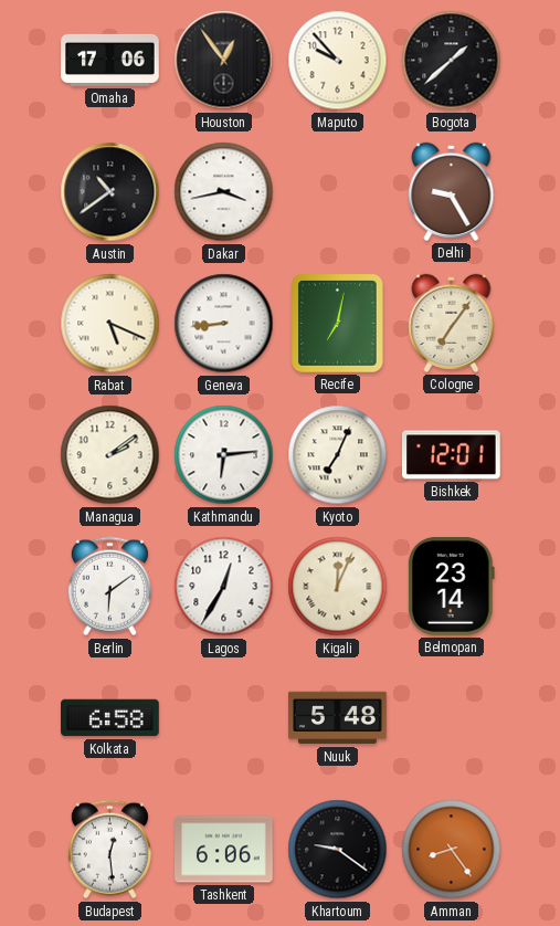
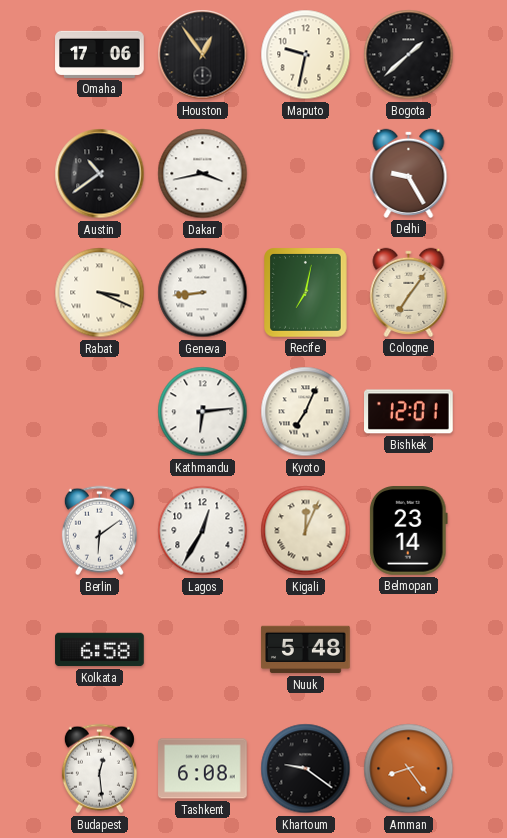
Maputo: 9:53 -> 9:32 (306, 55)
Rabat: 5:19 -> 3:19 (100, 293)
Managua: 2:09 -> none (110, 455)
Tashkent: 6:06 -> 6:08 (203, 769)
